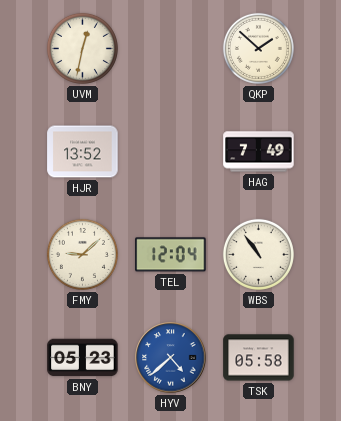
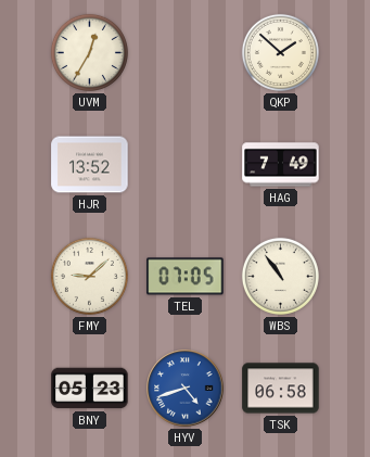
UVM: 12:32 -> 12:35 (89, 52)
TEL: 12:04 -> 07:05 (186, 277)
HYV: 4:38 -> 4:42 (186, 389)
TSK: 05:58 -> 06:58 (281, 389)
